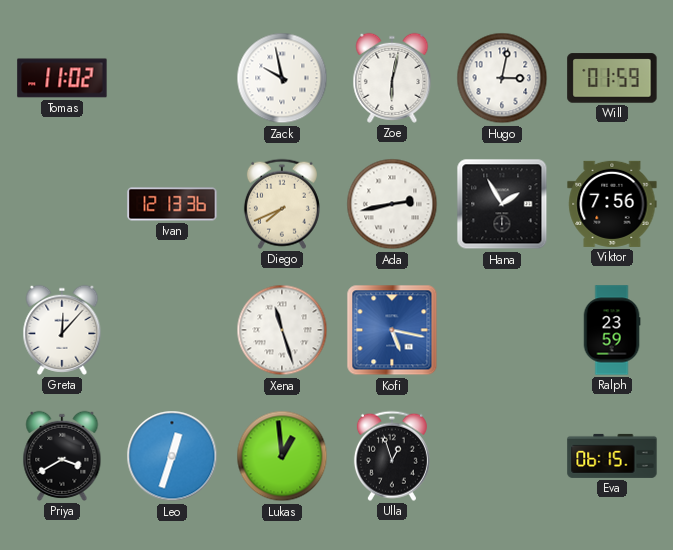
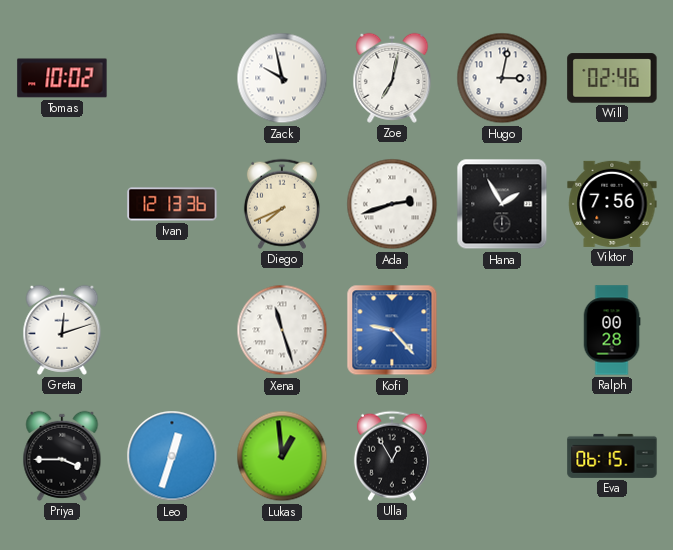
Tomas: 11:02 -> 10:02 (62, 78)
Zoe: 6:02 -> 7:02 (392, 78)
Will: 01:59 -> 02:46 (612, 78)
Ada: 2:43 -> 2:42 (392, 204)
Greta: 12:07 -> 12:12 (62, 330)
Kofi: 5:17 -> 9:23 (392, 330)
Ralph: 23:59 -> 00:28 (612, 330)
Priya: 3:40 -> 3:45 (62, 456)
Ulla: 12:57 -> 12:55 (392, 456)
